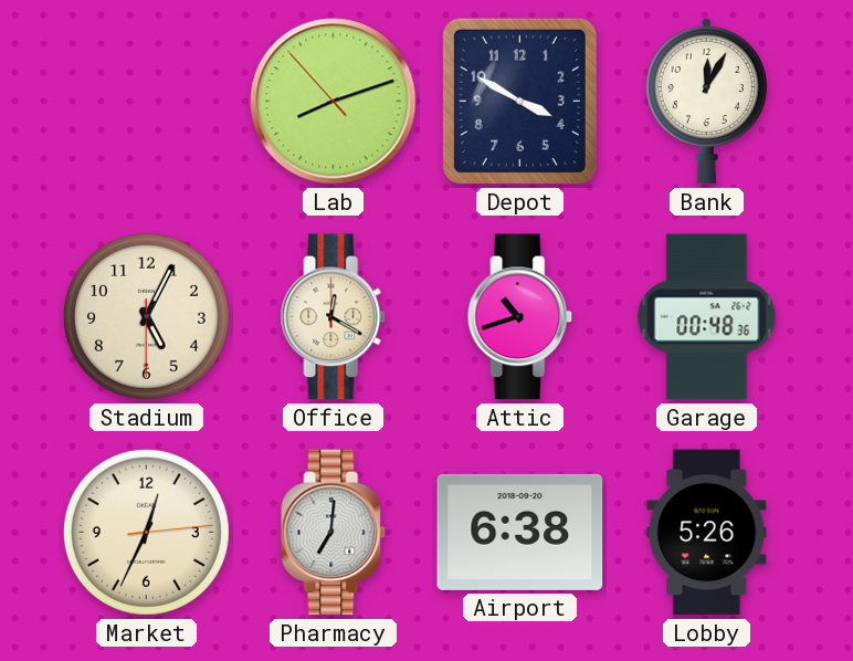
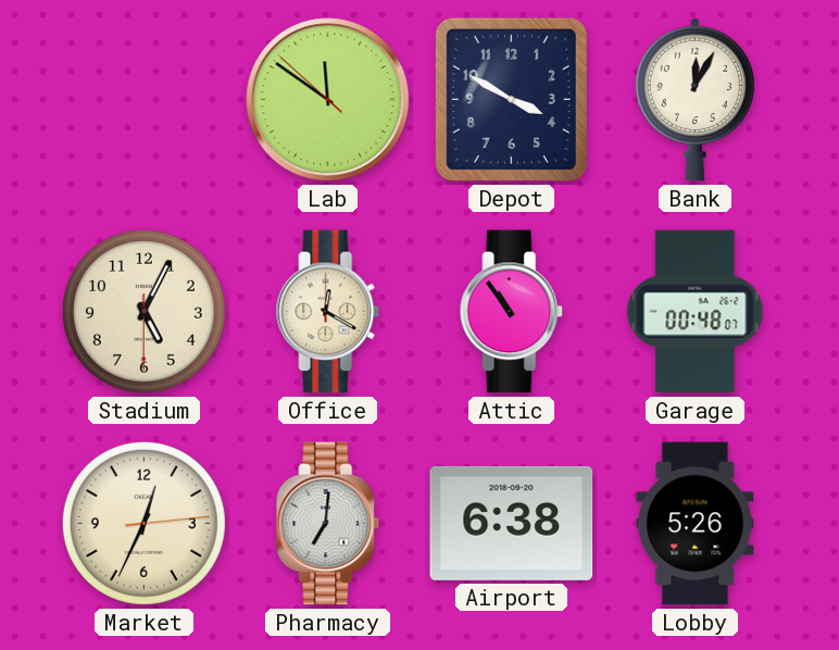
Lab: 8:11 -> 11:50 (328, 100)
Attic: 10:42 -> 10:54 (512, 312)
Garage: 00:48:36 -> 00:48:07 (696, 312)
